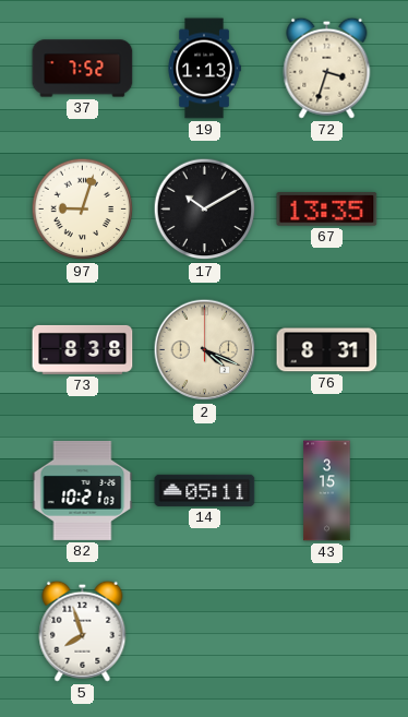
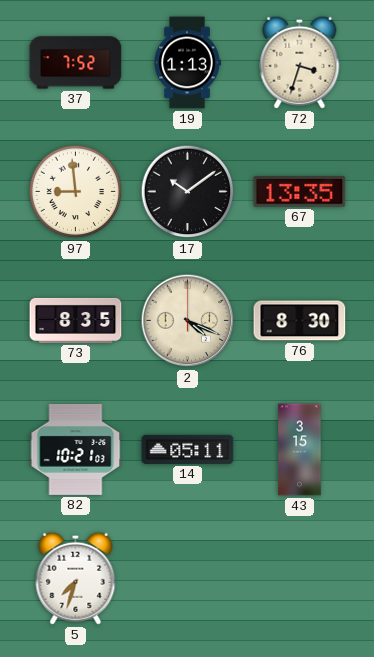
97: 9:03 -> 8:59 (76, 192)
17: 10:10 -> 10:09 (188, 192)
73: 8:38 -> 8:35 (76, 320)
76: 8:31 -> 8:30 (300, 321)
5: 7:57 -> 7:33 (76, 578)
